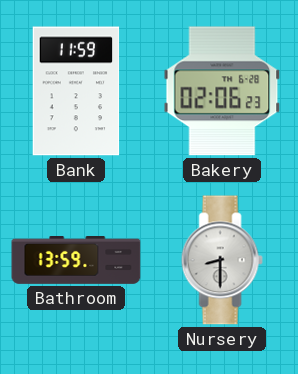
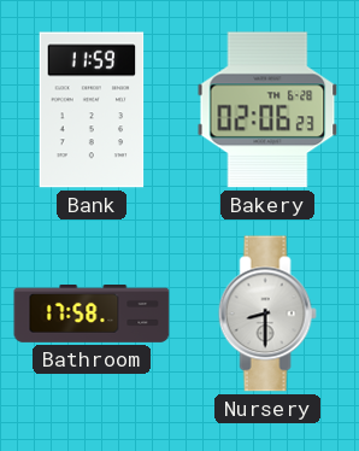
Bathroom: 13:59 -> 17:58 (92, 315)
